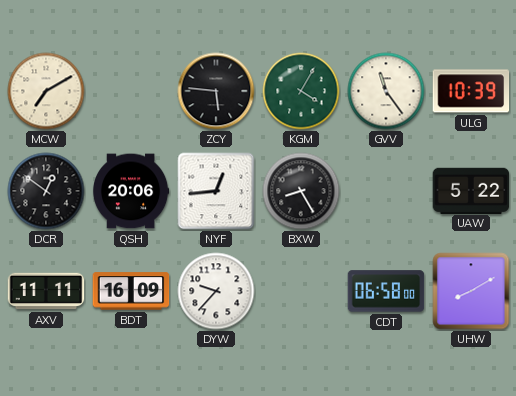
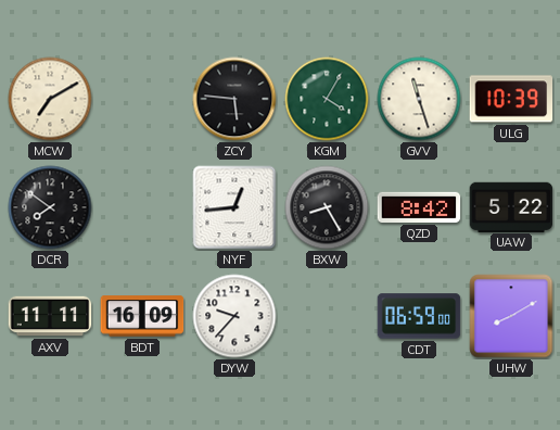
GVV: 11:24 -> 11:27 (419, 99)
DCR: 12:51 -> 7:51 (50, 207)
QSH: 20:06 -> none (131, 191)
QZD: none -> 8:42 (419, 207)
CDT: 06:58 -> 06:59 (419, 316)
